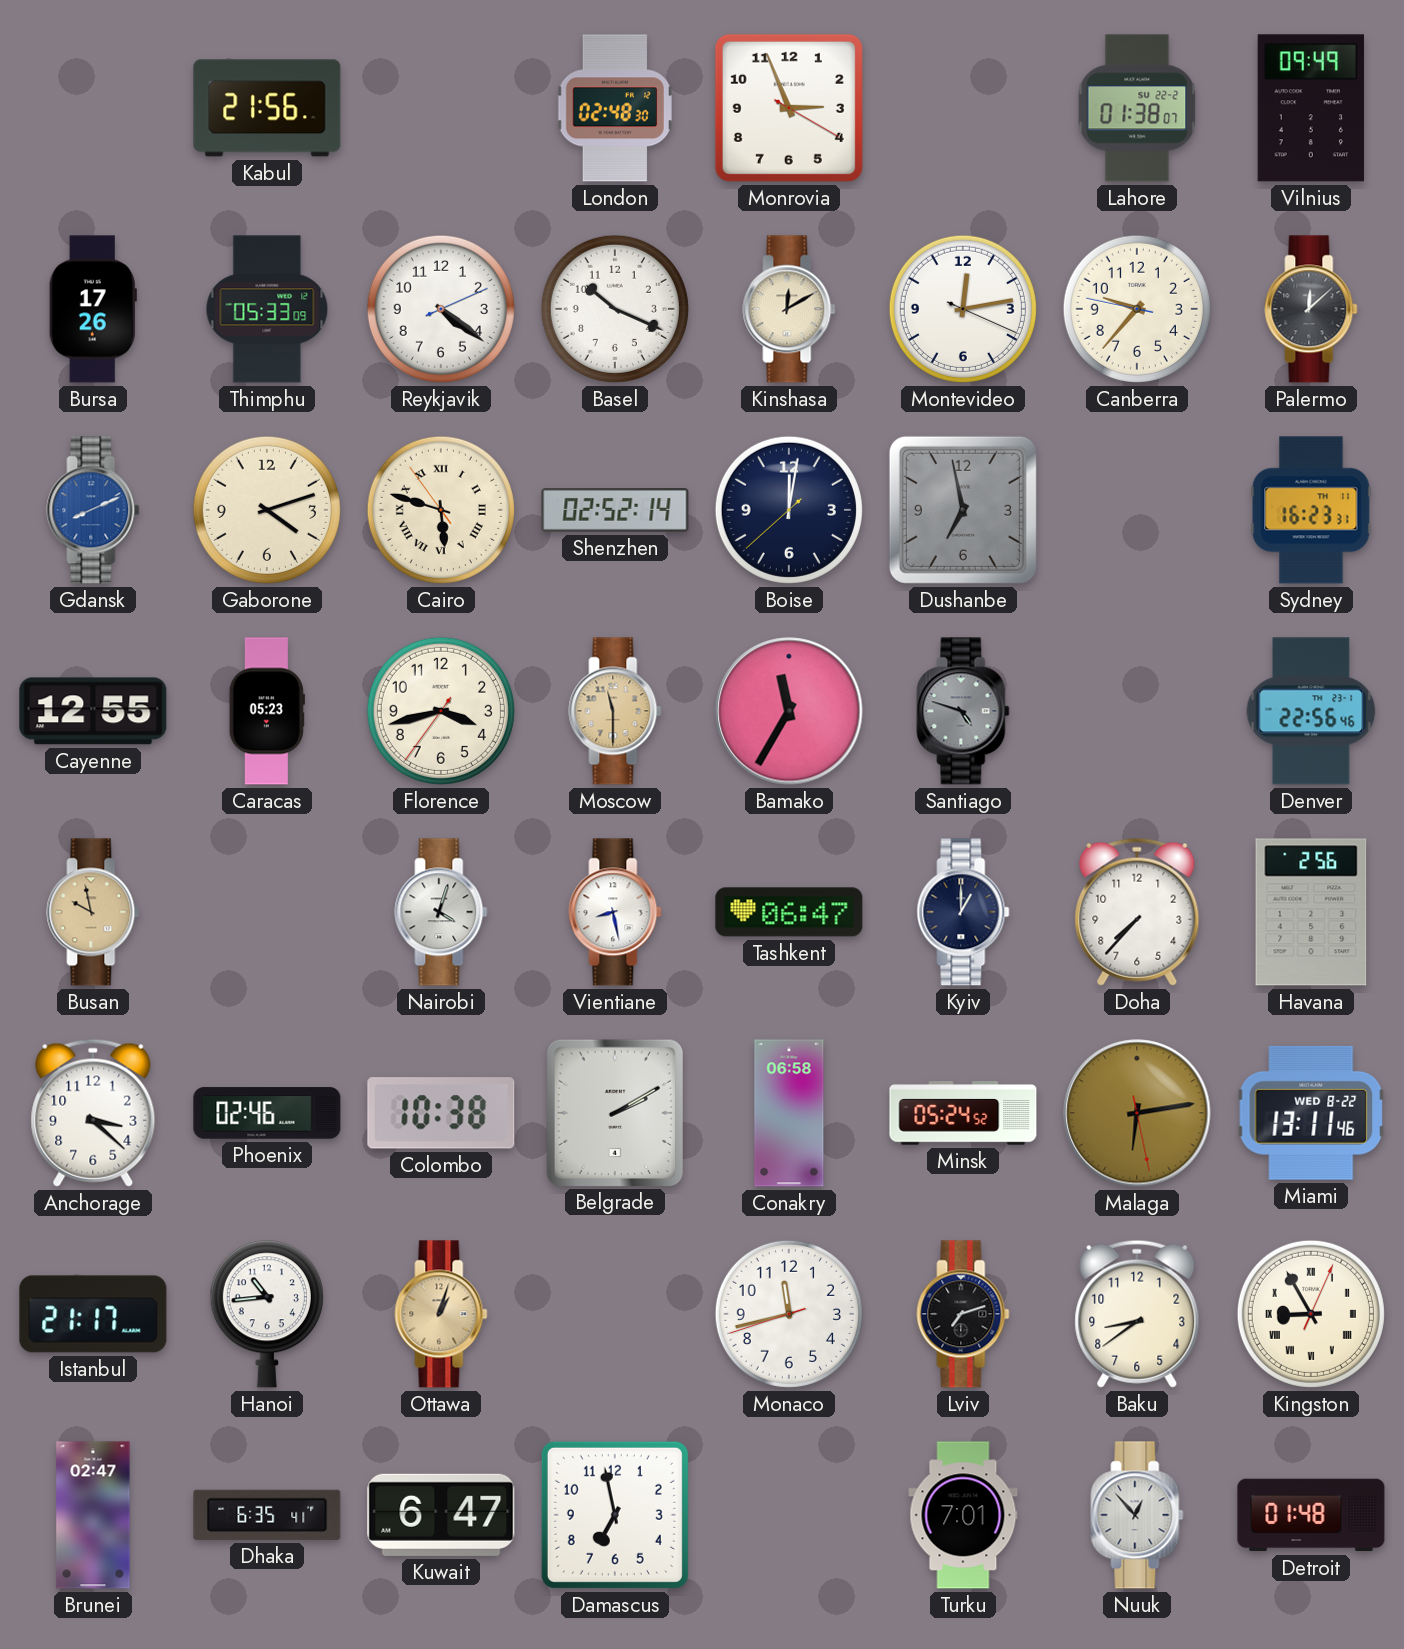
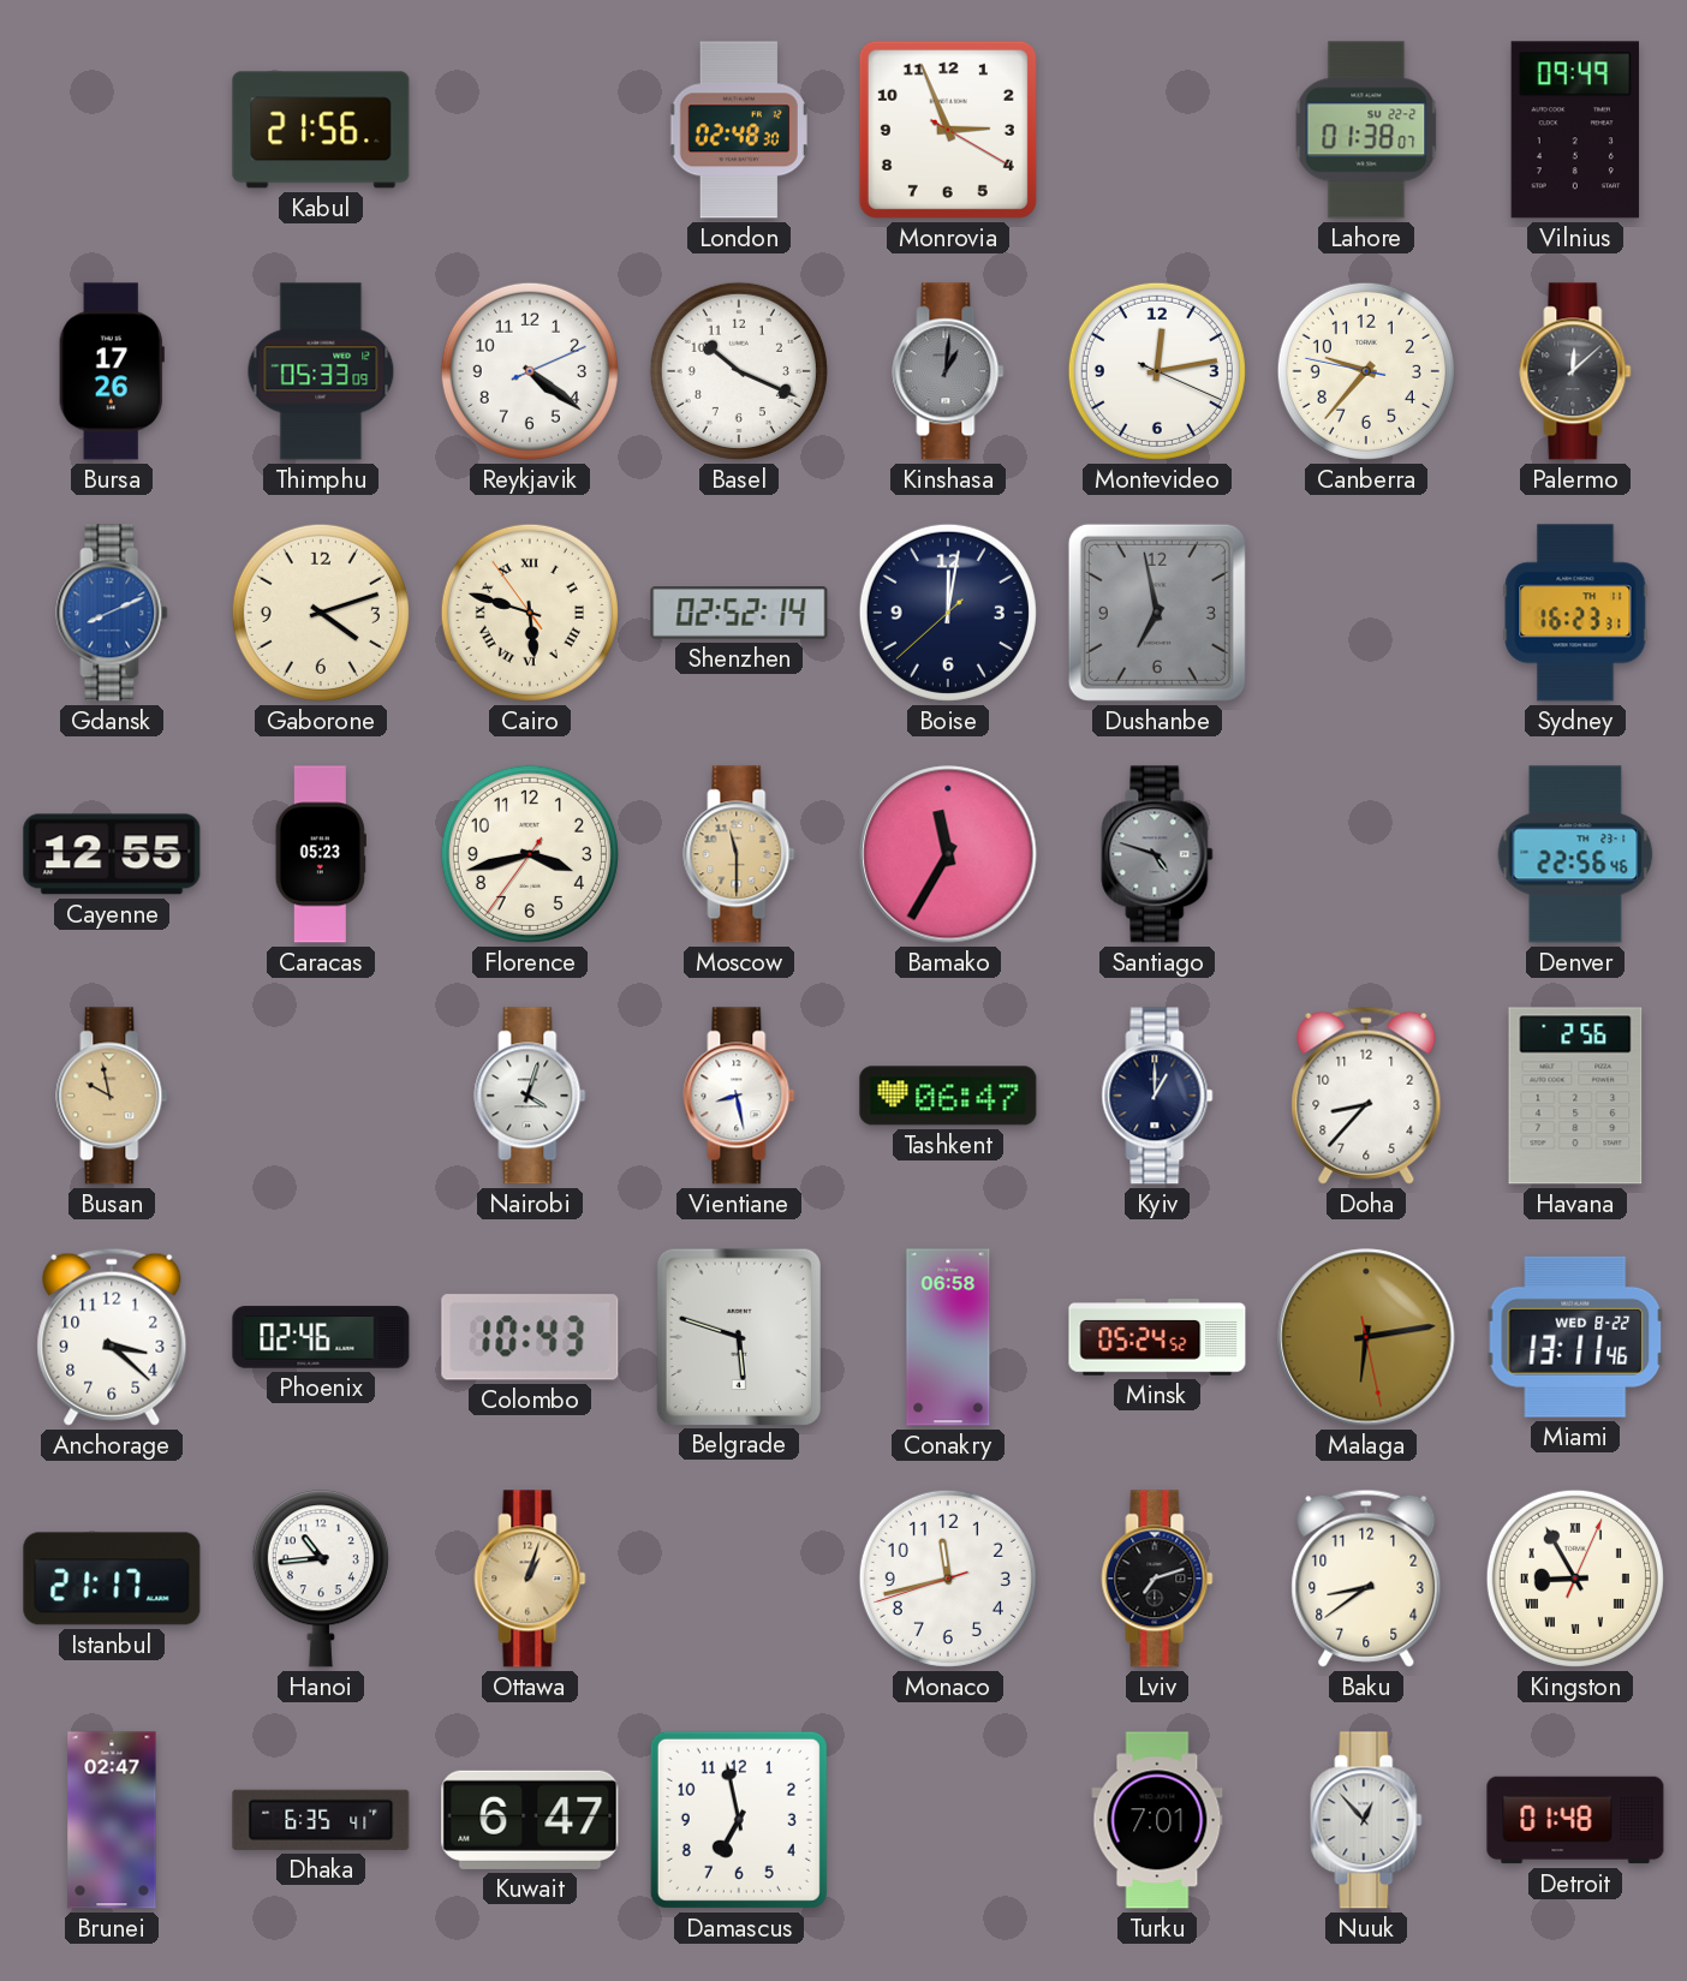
Kinshasa: 12:10 -> 1:01 (948, 371)
Kinshasa dial: cream -> grey (948, 371)
Doha: 7:37 -> 8:37 (1366, 1096)
Colombo: 10:38 -> 10:43 (530, 1337)
Belgrade: 2:10 -> 5:48 (738, 1336)
